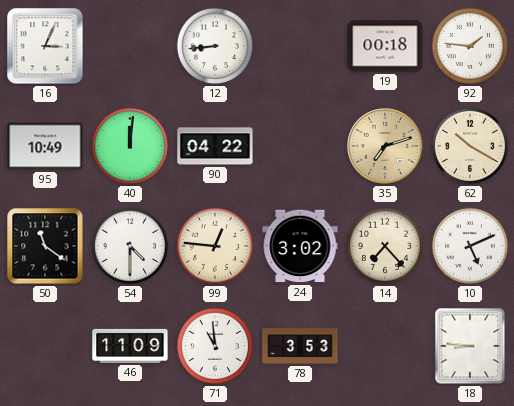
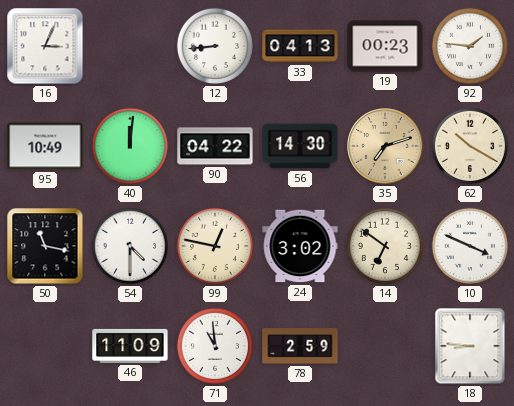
33: none -> 04:13 (300, 46)
19: 00:18 -> 00:23 (385, 46)
56: none -> 14:30 (300, 146)
50: 11:21 -> 11:17 (45, 246)
99: 12:46 -> 12:47 (215, 246)
14: 7:23 -> 6:51 (385, 246)
10: 5:11 -> 3:49 (470, 246)
78: 3:53 -> 2:59 (300, 346)
